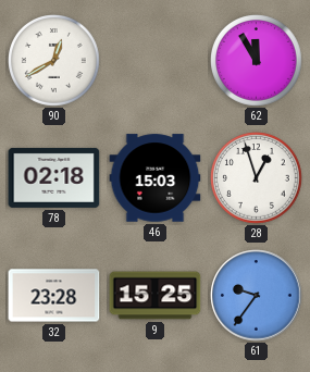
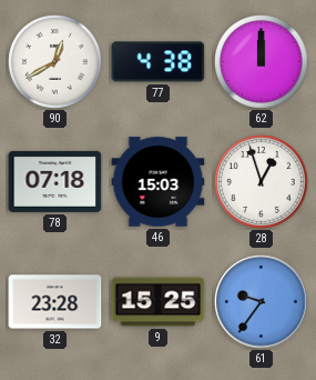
77: none -> 4:38 (159, 62)
62: 11:55 -> 12:00 (262, 62)
78: 02:18 -> 07:18 (55, 181)
